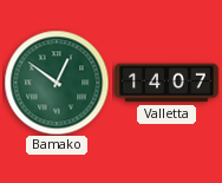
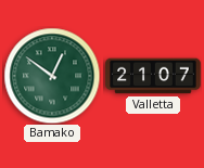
Valletta: 14:07 -> 21:07 (153, 76)
